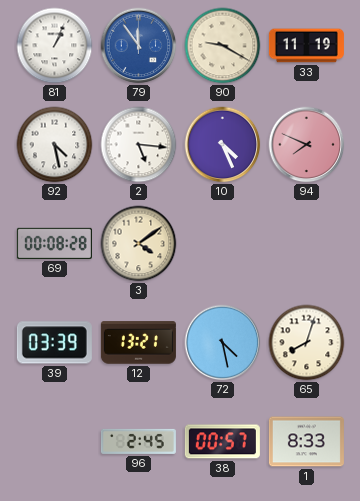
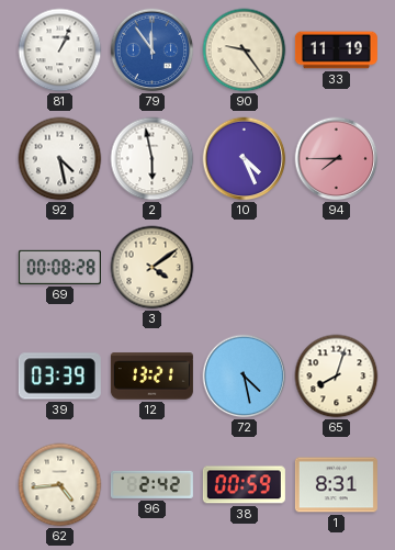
90: 9:20 -> 9:24 (245, 50)
2: 5:16 -> 5:58 (153, 159)
94: 7:49 -> 7:45 (337, 159)
62: none -> 4:44 (60, 485)
96: 2:45 -> 2:42 (151, 484)
38: 00:57 -> 00:59 (244, 485)
1: 8:33 -> 8:31 (336, 485)
